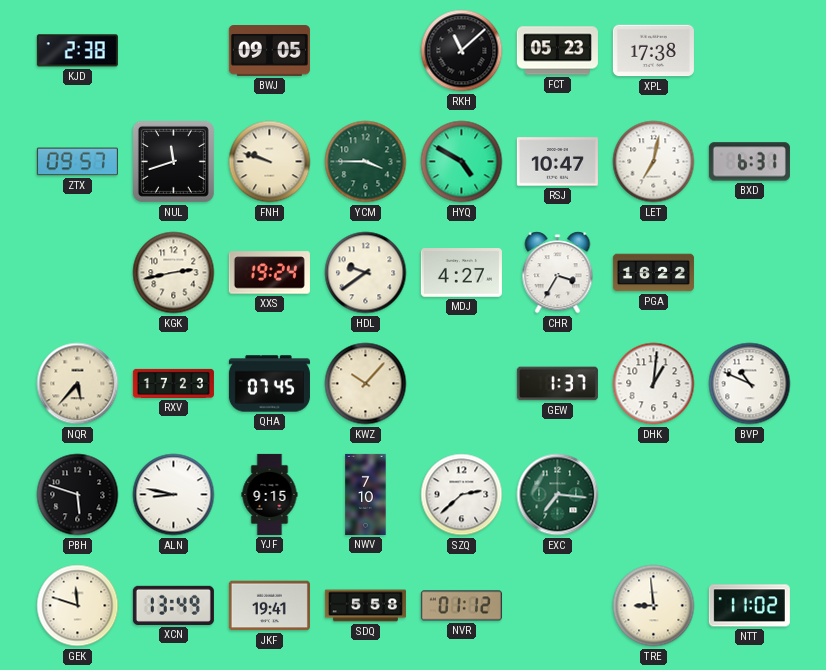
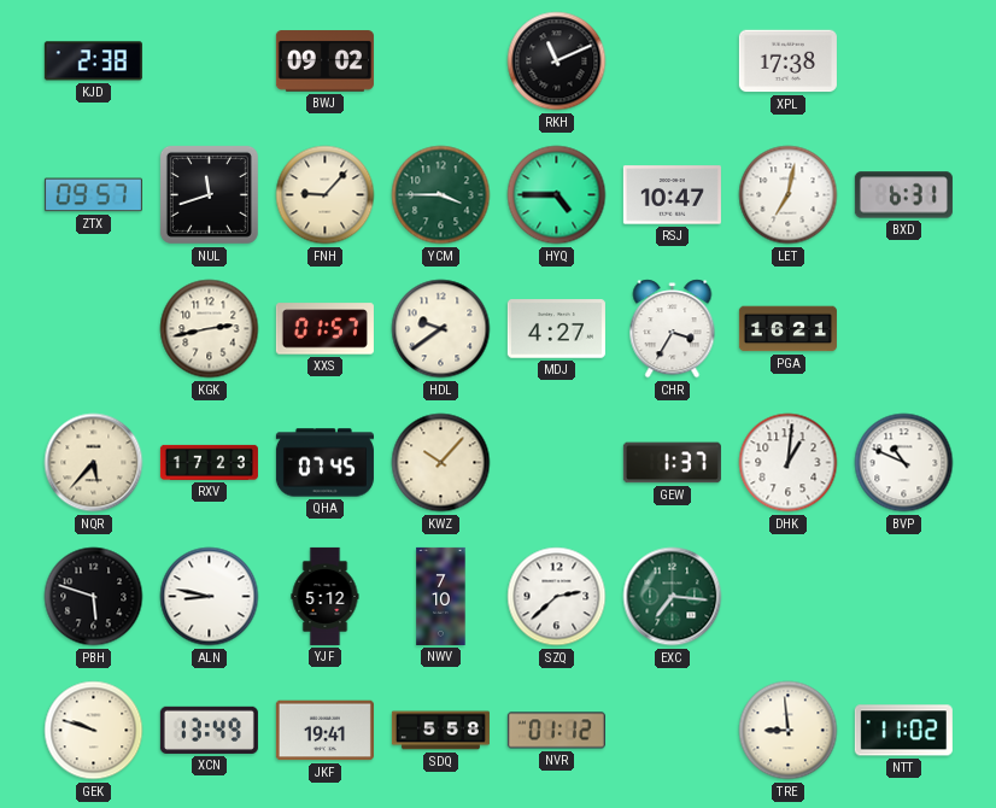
BWJ: 09:05 -> 09:02 (324, 62)
RKH: 11:08 -> 11:11 (557, 62)
FCT: 05:23 -> none (557, 51)
FNH: 9:48 -> 9:07 (326, 195)
HYQ: 4:50 -> 4:45 (557, 195)
XXS: 19:24 -> 01:57 (324, 329)
PGA: 16:22 -> 16:21 (787, 329)
YJF: 9:15 -> 5:12 (326, 596)
GEK: 11:48 -> 9:48 (94, 731)
